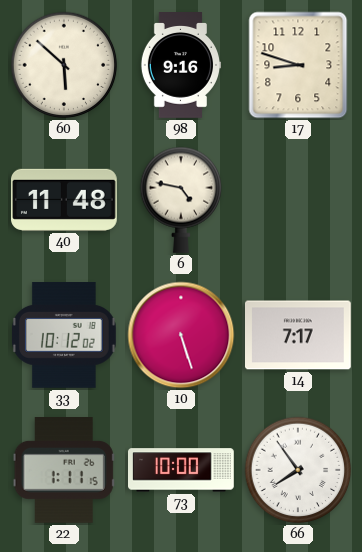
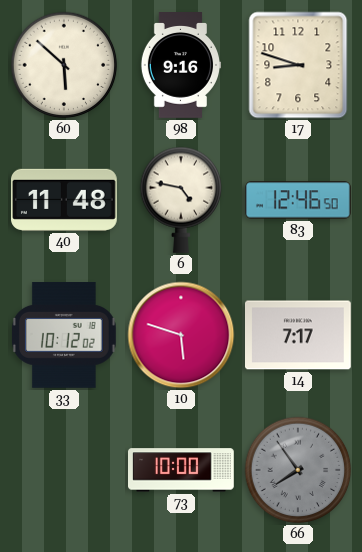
83: none -> 12:46 (299, 200)
10: 5:27 -> 5:48 (181, 335)
22: 1:11 -> none (64, 471)
66 dial: white -> grey (298, 470)
